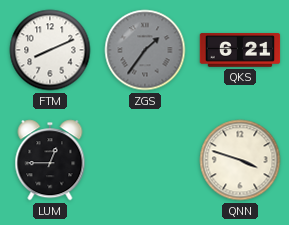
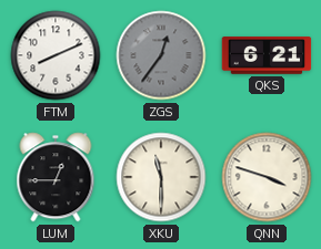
ZGS: 1:36 -> 12:36 (161, 55)
XKU: none -> 11:30 (161, 177)
